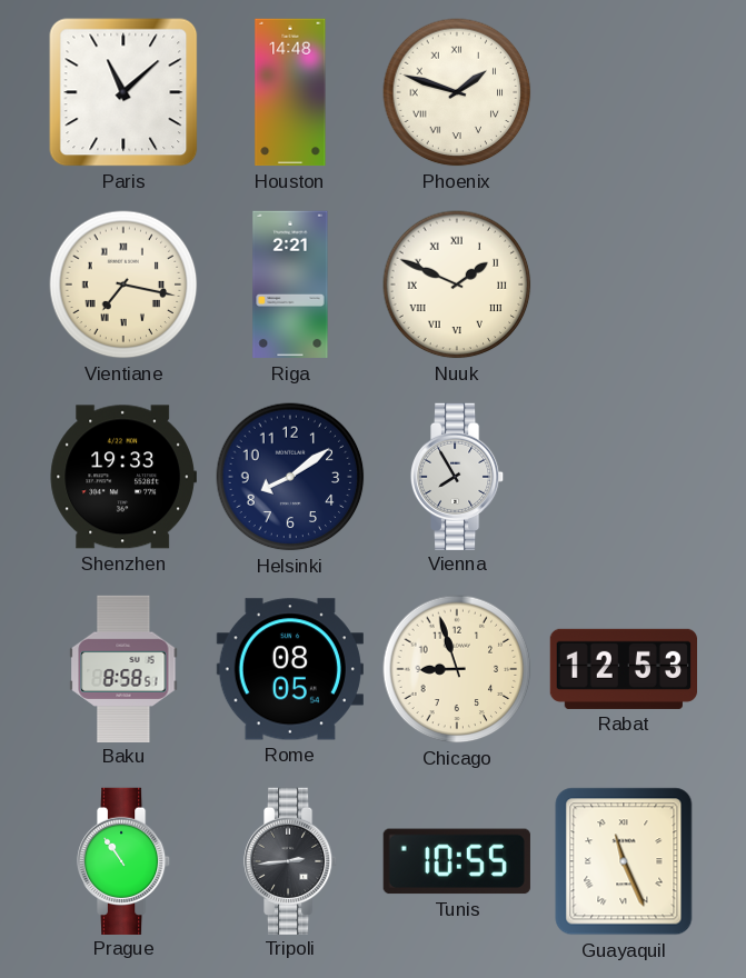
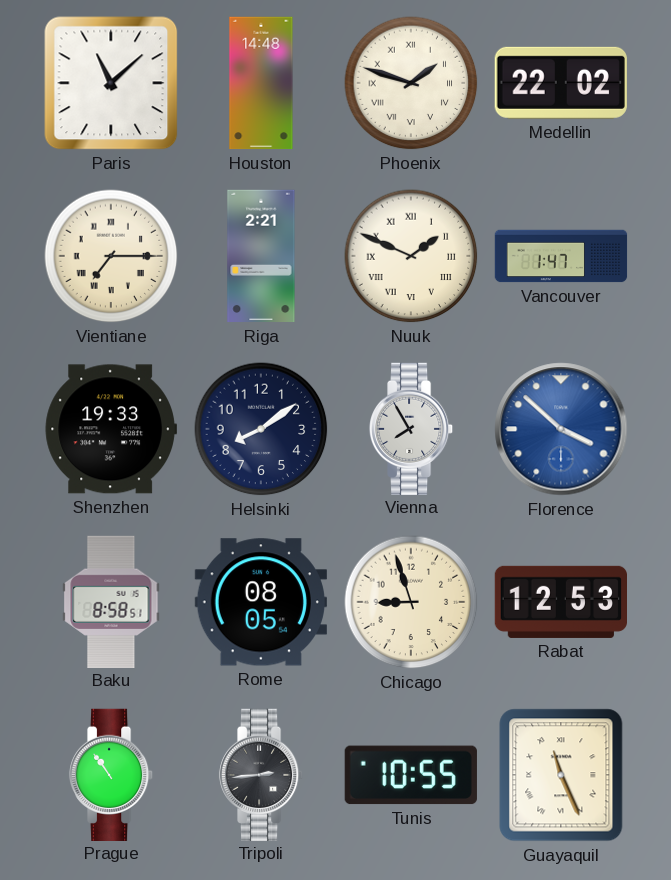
Medellin: none -> 22:02 (561, 83)
Vientiane: 7:17 -> 7:15 (111, 256)
Vancouver: none -> 1:47 (561, 256)
Florence: none -> 3:52 (561, 429)
